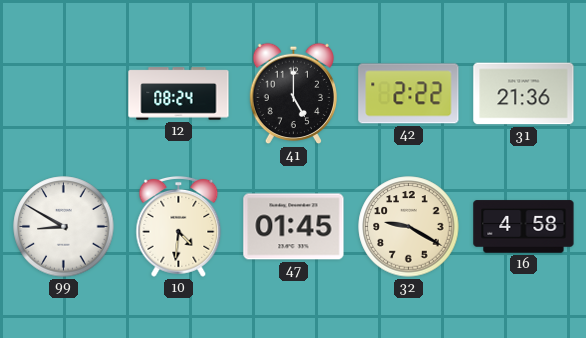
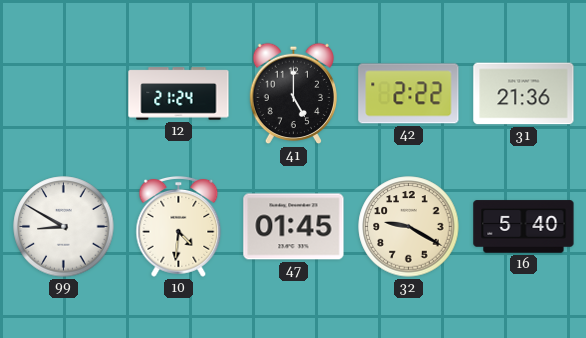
12: 08:24 -> 21:24 (179, 94)
16: 4:58 -> 5:40 (524, 227)
